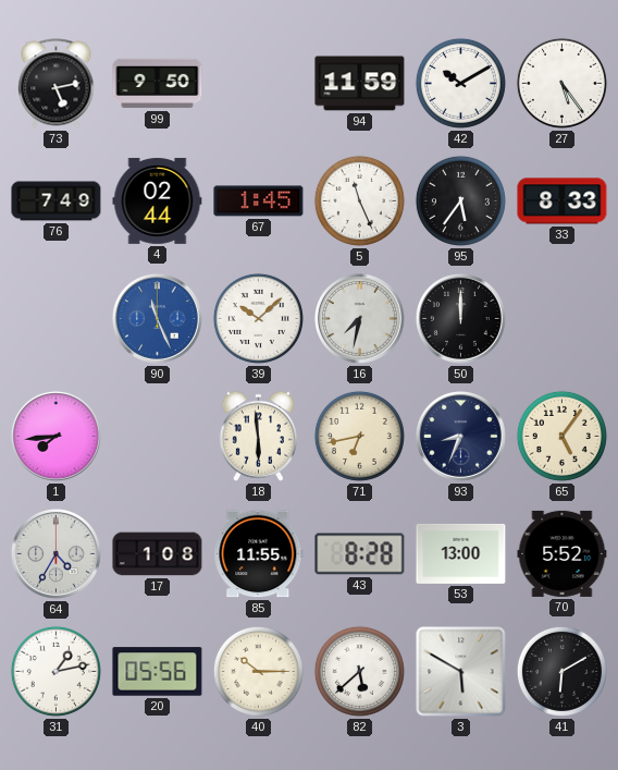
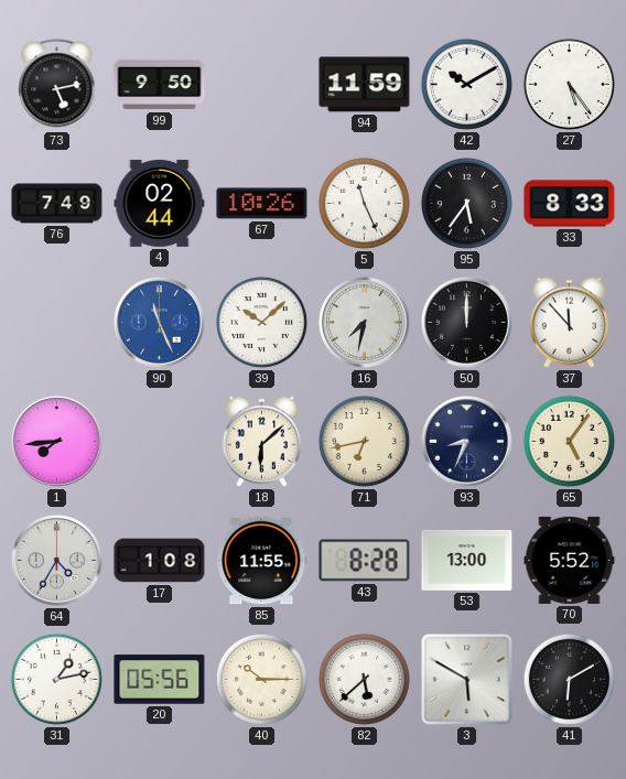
67: 1:45 -> 10:26 (262, 204)
37: none -> 11:53 (569, 322)
18: 5:59 -> 6:08 (261, 441)
